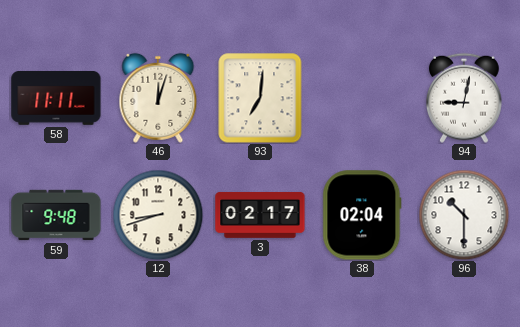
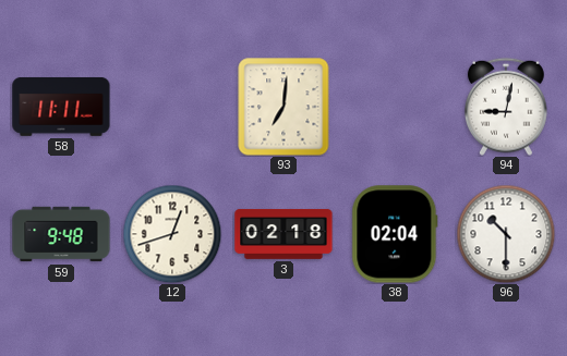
46: 12:03 -> none (158, 98)
12: 8:42 -> 12:42 (172, 234)
3: 02:17 -> 02:18 (283, 234)
